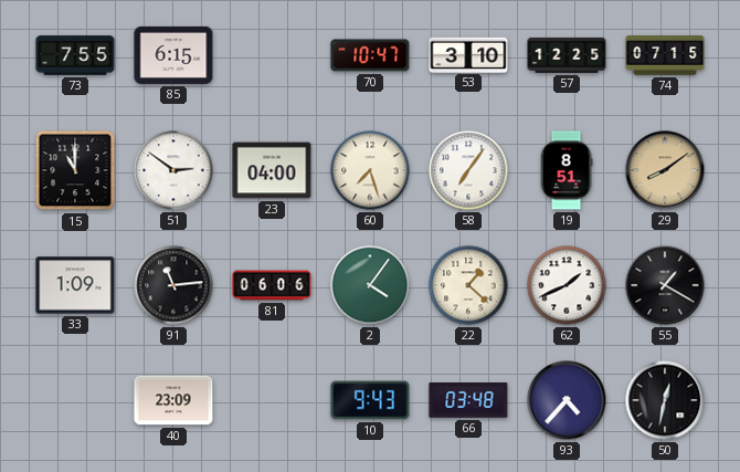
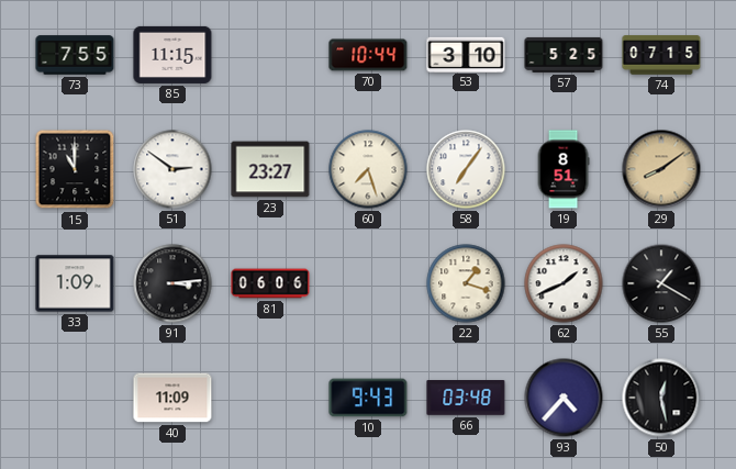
85: 6:15 -> 11:15 (172, 55)
70: 10:47 -> 10:44 (368, 55)
57: 12:25 -> 5:25 (564, 55)
23: 04:00 -> 23:27 (270, 169)
91: 11:14 -> 3:14 (172, 283)
2: 4:06 -> none (370, 285)
22: 1:22 -> 1:18 (466, 283)
40: 23:09 -> 11:09 (172, 398)
50: 12:32 -> 12:28 (661, 398)
